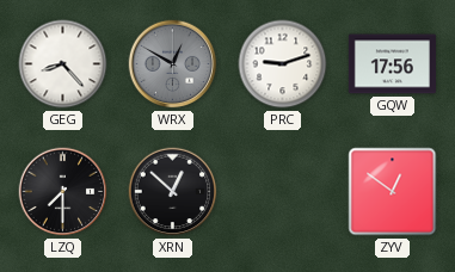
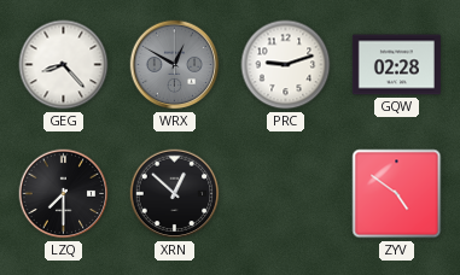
GQW: 17:56 -> 02:28 (396, 65)
ZYV: 12:51 -> 4:51 (397, 194)
